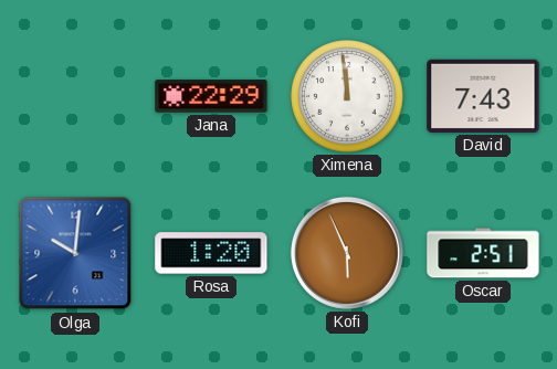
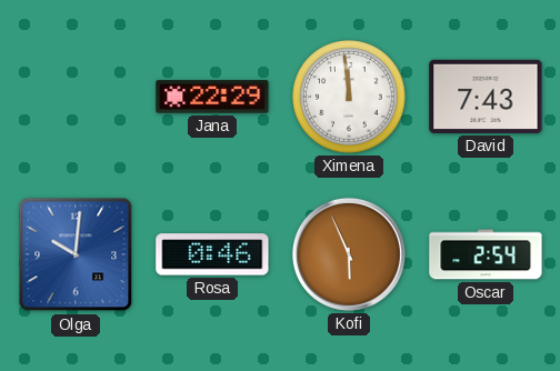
Rosa: 1:20 -> 0:46 (212, 254)
Oscar: 2:51 -> 2:54 (486, 254)
